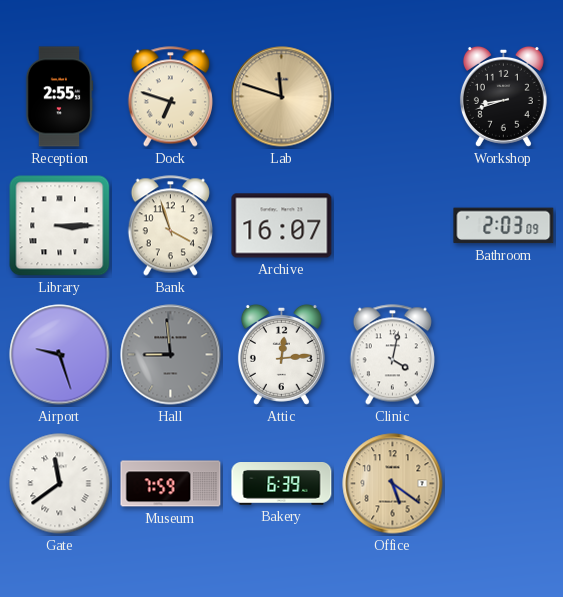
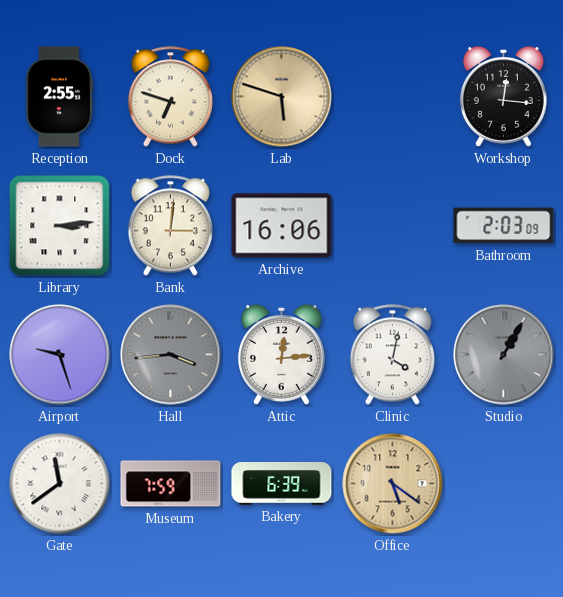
Lab: 11:48 -> 5:48 (282, 97)
Workshop: 8:42 -> 12:16 (503, 96)
Library: 3:15 -> 3:14 (60, 226)
Bank: 3:57 -> 3:01 (170, 226)
Archive: 16:07 -> 16:06 (282, 226)
Hall: 8:59 -> 3:44 (171, 355)
Studio: none -> 1:05 (504, 355)
